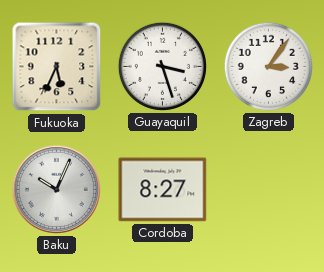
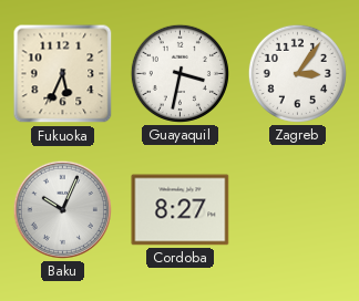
Guayaquil: 3:27 -> 3:32 (179, 73)
